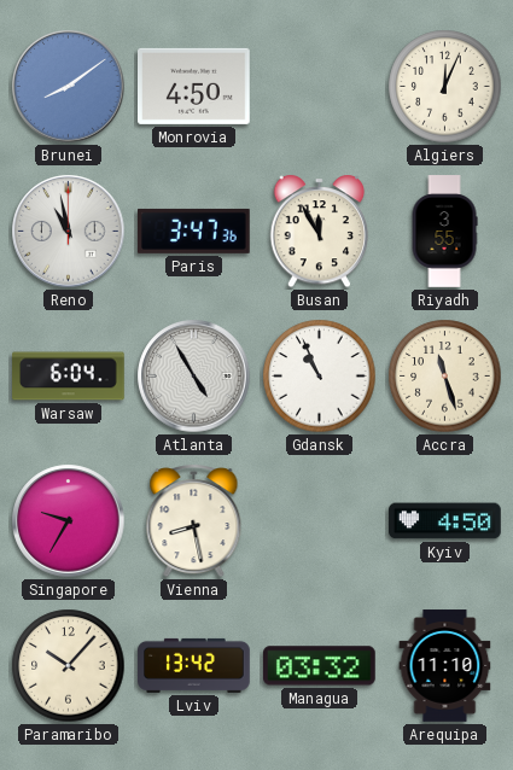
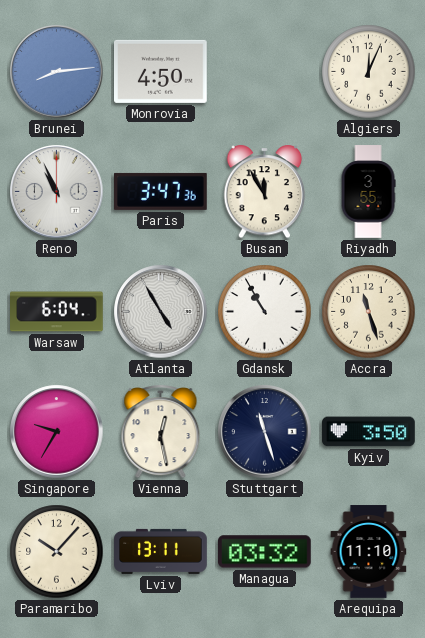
Brunei: 8:09 -> 8:14 (57, 72)
Reno: 10:58 -> 10:56 (57, 192)
Gdansk: 10:56 -> 10:55 (265, 312)
Vienna: 8:28 -> 12:28 (161, 432)
Stuttgart: none -> 11:27 (265, 432)
Kyiv: 4:50 -> 3:50 (369, 432)
Lviv: 13:42 -> 13:11 (161, 551)
